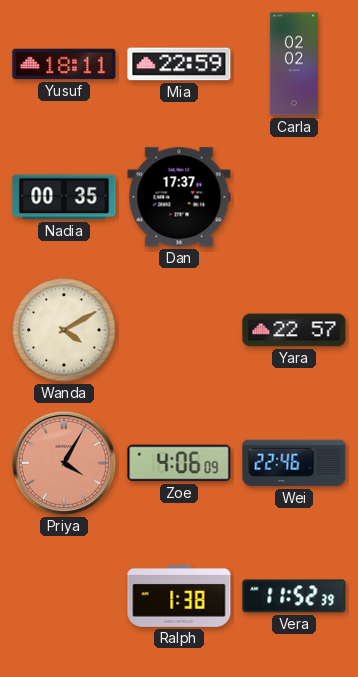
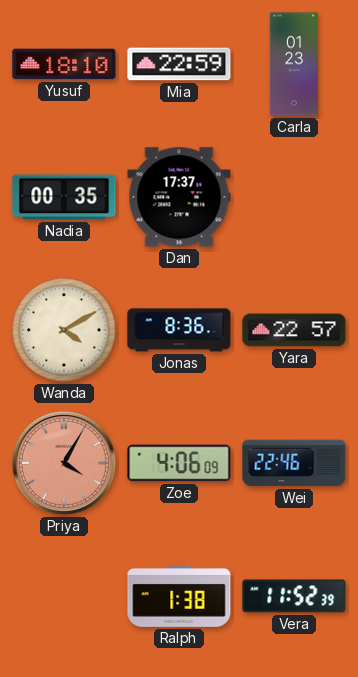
Yusuf: 18:11 -> 18:10 (64, 64)
Carla: 02:02 -> 01:23 (294, 64)
Jonas: none -> 8:36 (179, 330)
